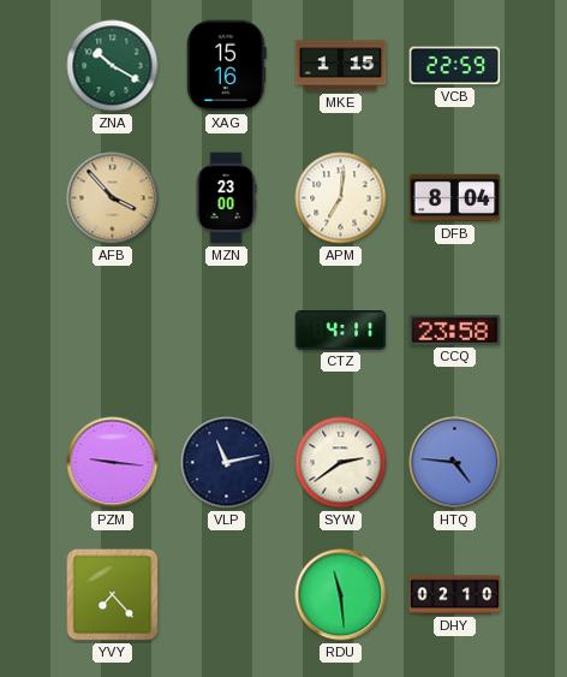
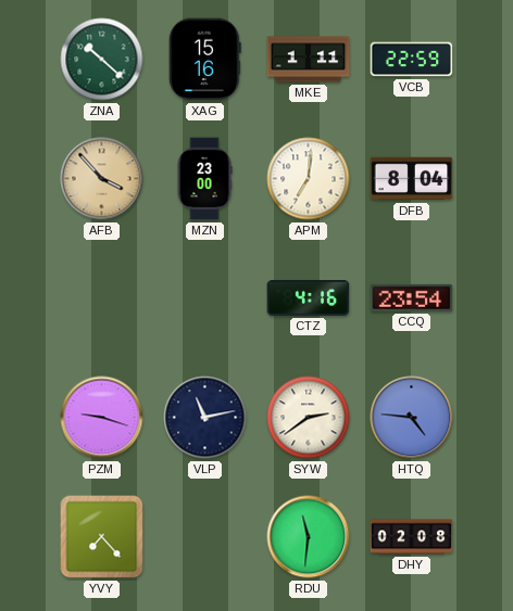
ZNA: 10:20 -> 10:22 (102, 60)
MKE: 1:15 -> 1:11 (309, 60)
CTZ: 4:11 -> 4:16 (309, 298)
CCQ: 23:58 -> 23:54 (412, 297)
PZM: 9:16 -> 9:18 (102, 418)
RDU: 11:29 -> 11:31 (309, 537)
DHY: 02:10 -> 02:08 (412, 537)
